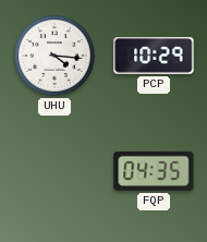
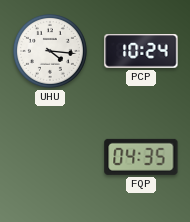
PCP: 10:29 -> 10:24 (141, 51)
